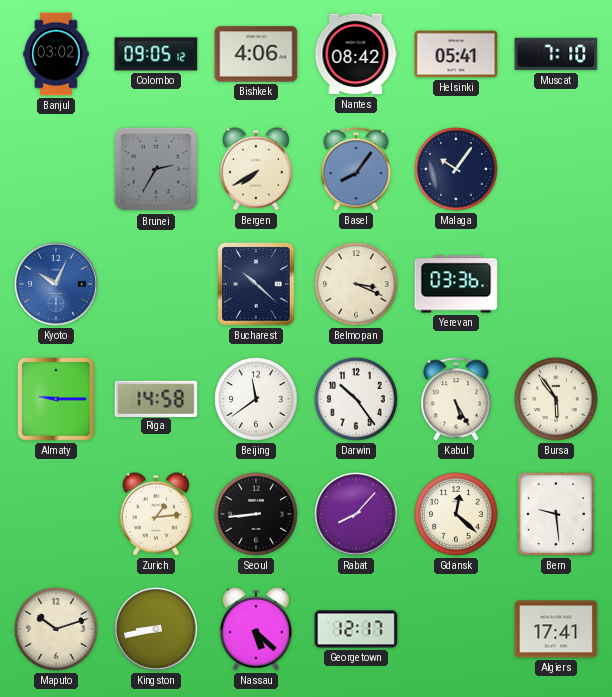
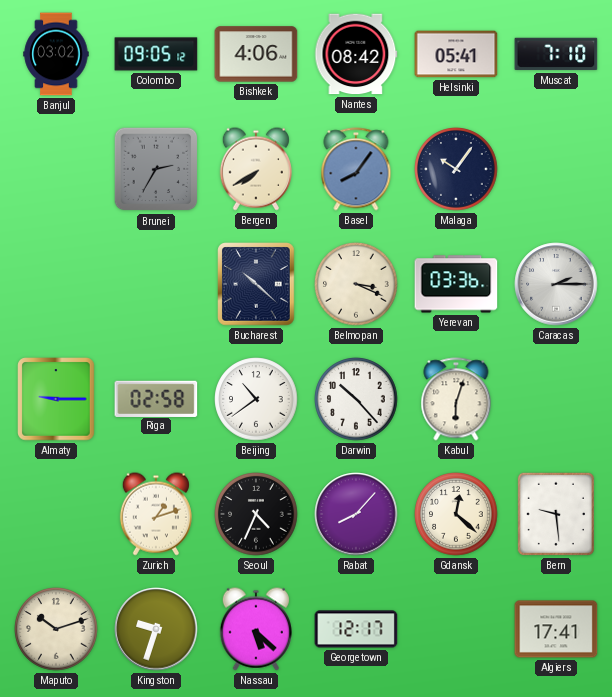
Kyoto: 10:04 -> none (56, 284)
Caracas: none -> 2:15 (556, 284)
Riga: 14:58 -> 02:58 (156, 398)
Beijing: 11:39 -> 10:39 (256, 399)
Darwin: 10:24 -> 10:23 (356, 399)
Kabul: 5:25 -> 6:03 (456, 399)
Bursa: 5:54 -> none (556, 399)
Zurich: 1:14 -> 1:12 (156, 514)
Seoul: 8:44 -> 4:34 (256, 514)
Kingston: 8:43 -> 9:33 (156, 629)
